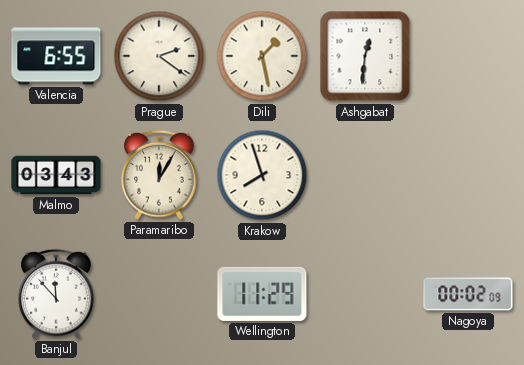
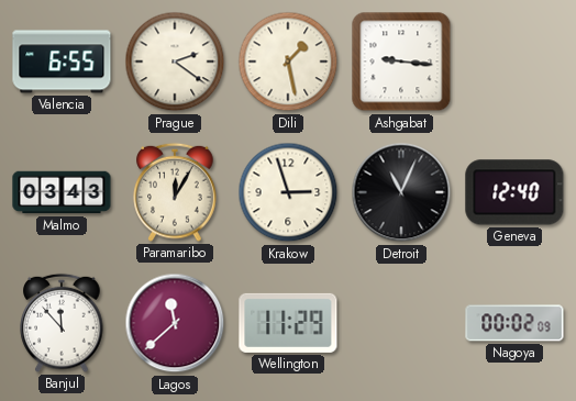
Ashgabat: 12:31 -> 9:16 (401, 62)
Krakow: 7:57 -> 2:57 (288, 192)
Detroit: none -> 11:04 (401, 192)
Geneva: none -> 12:40 (514, 192)
Lagos: none -> 11:38 (175, 323)
